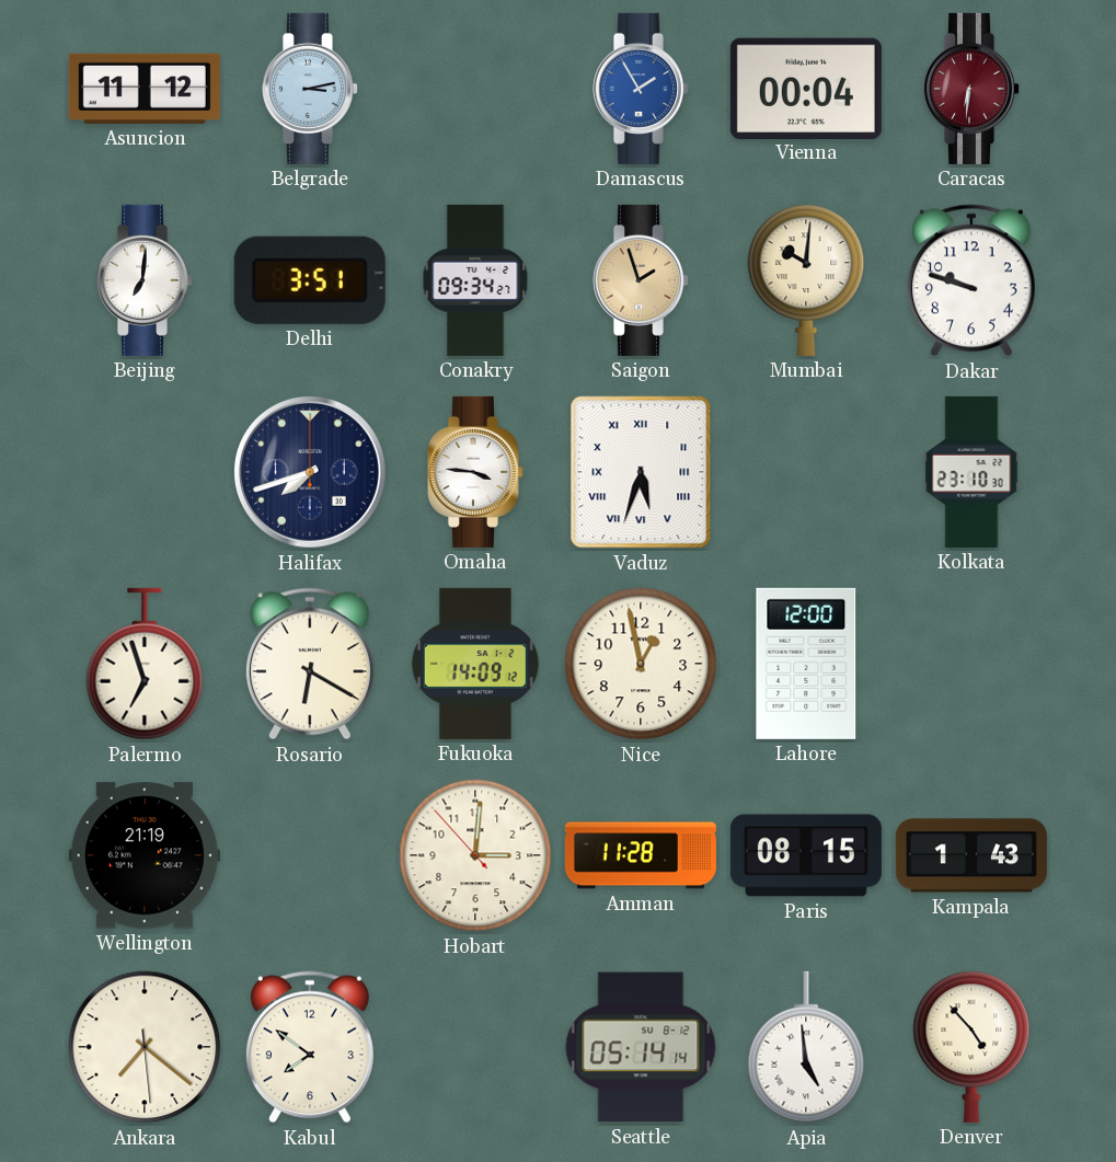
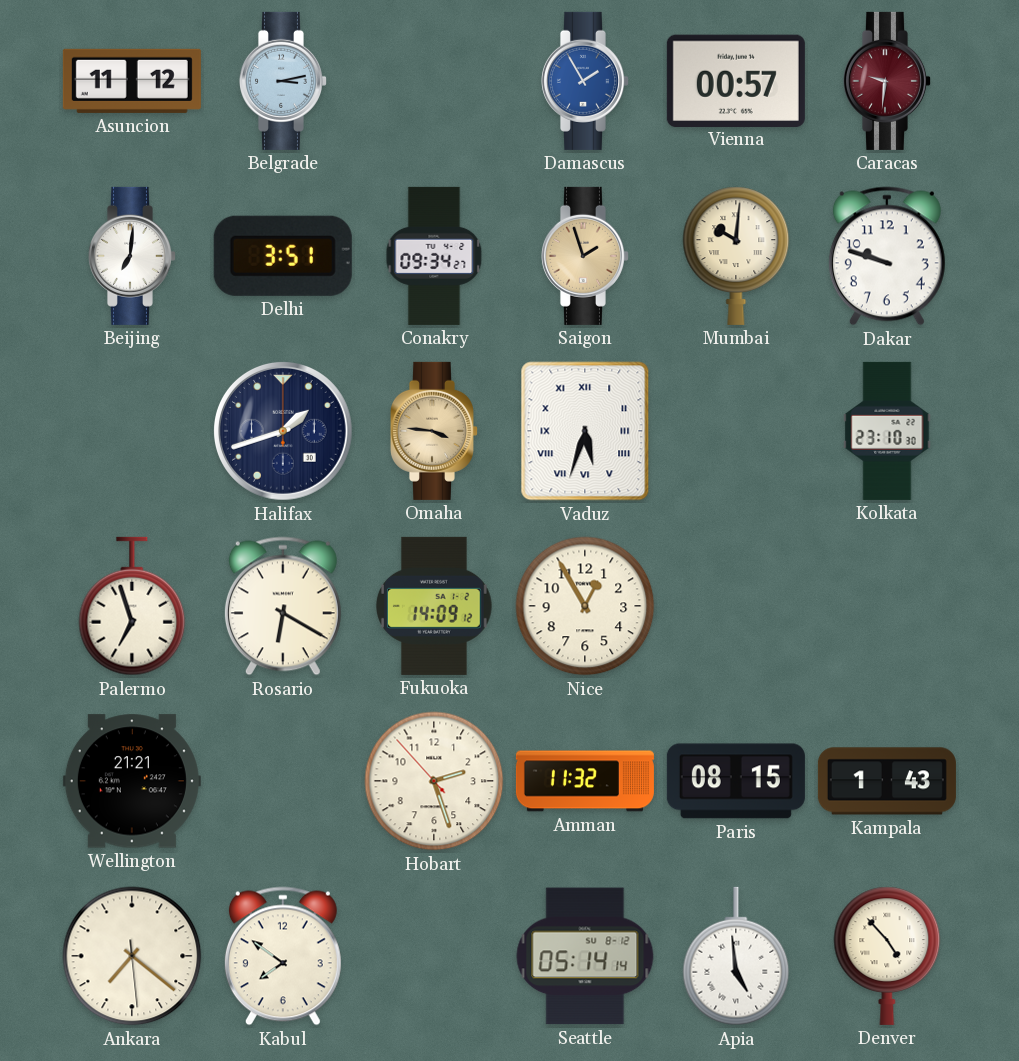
Vienna: 00:04 -> 00:57 (736, 80)
Caracas: 6:31 -> 9:31 (886, 81)
Halifax: 7:42 -> 1:42 (283, 431)
Omaha dial: white -> champagne (433, 431)
Nice: 12:58 -> 12:55 (585, 606)
Lahore: 12:00 -> none (806, 664)
Wellington: 21:19 -> 21:21 (132, 781)
Hobart: 3:00 -> 2:26 (434, 781)
Amman: 11:28 -> 11:32 (585, 781)
